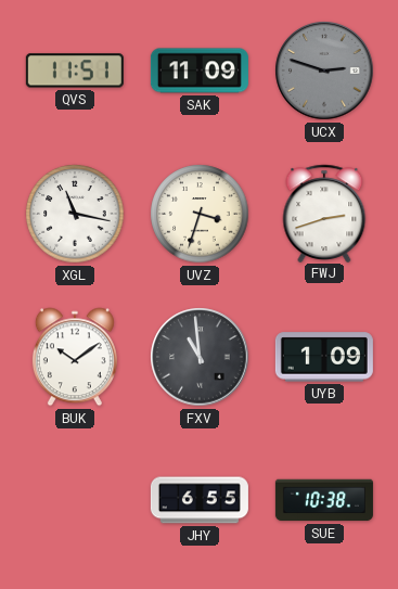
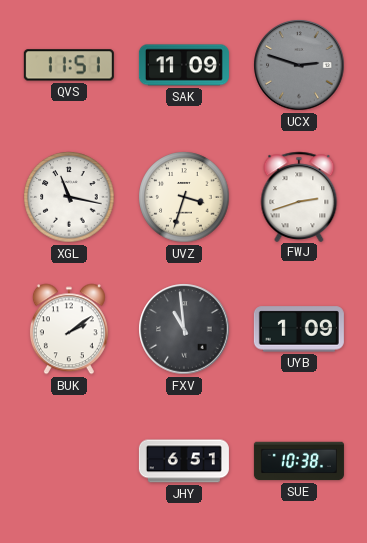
BUK: 10:09 -> 2:09 (69, 329)
JHY: 6:55 -> 6:51 (184, 461)
